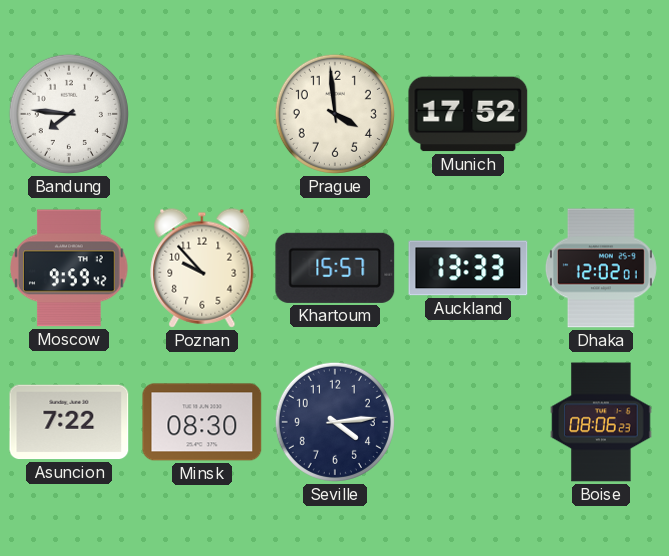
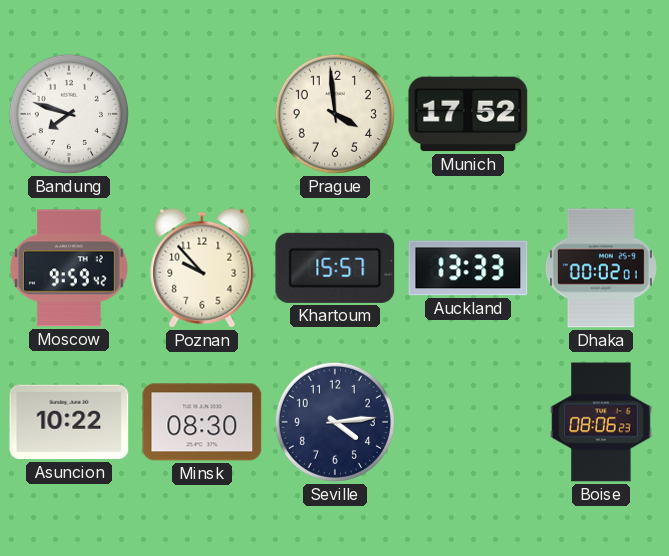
Bandung: 7:46 -> 7:48 (69, 114)
Dhaka: 12:02 -> 00:02 (601, 268)
Asuncion: 7:22 -> 10:22 (69, 422)
